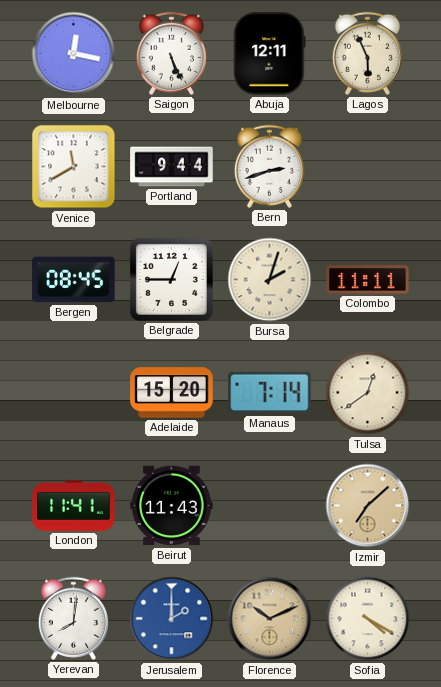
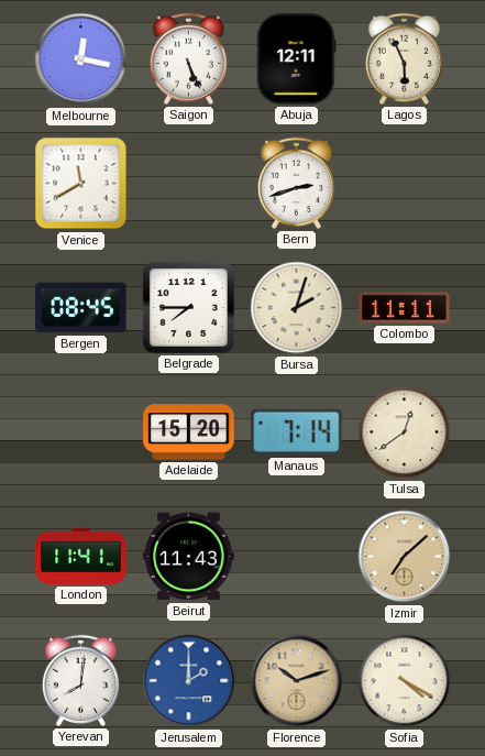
Portland: 9:44 -> none (172, 167)
Belgrade: 12:45 -> 7:45 (188, 307)
Florence: 10:11 -> 10:12 (297, 681)
